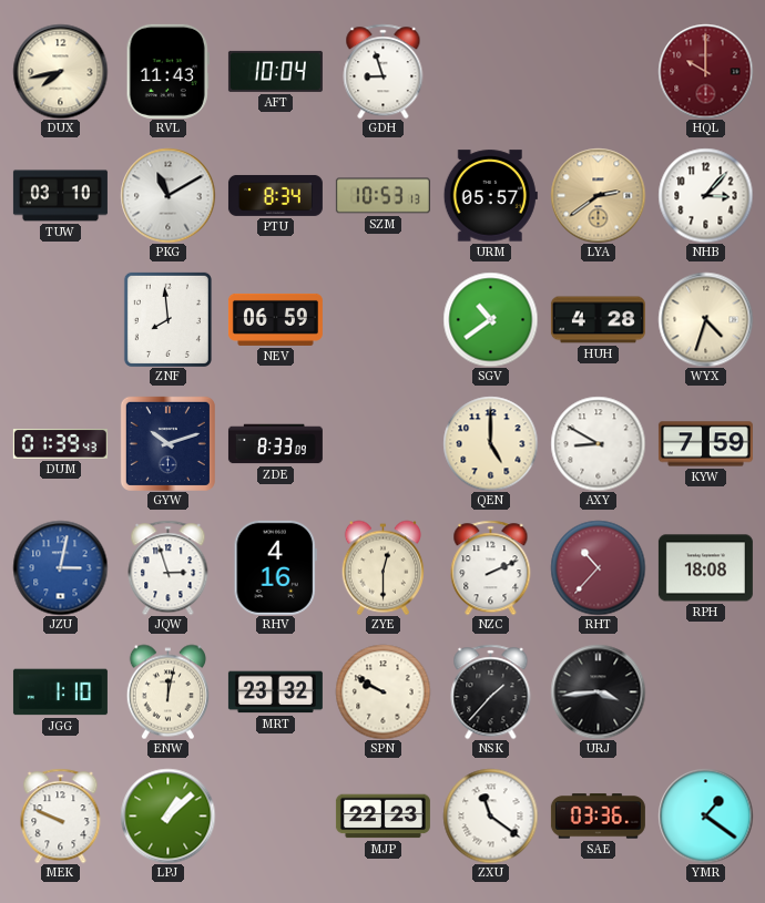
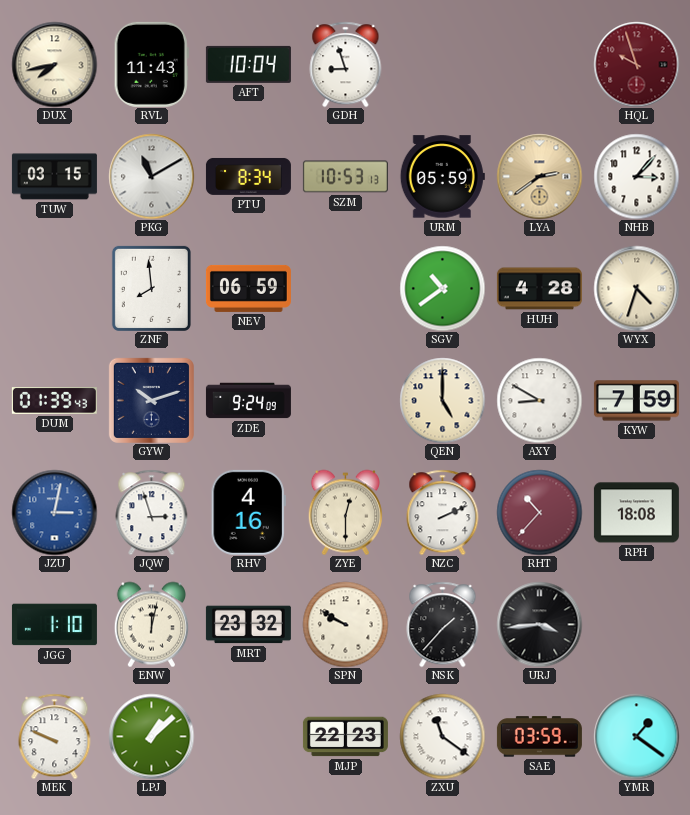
HQL: 10:00 -> 9:57 (636, 64)
TUW: 03:10 -> 03:15 (54, 177)
URM: 05:57 -> 05:59 (442, 177)
ZDE: 8:33 -> 9:24 (248, 401)
SAE: 03:36 -> 03:59 (539, 737)
